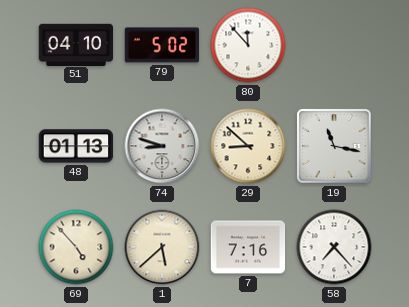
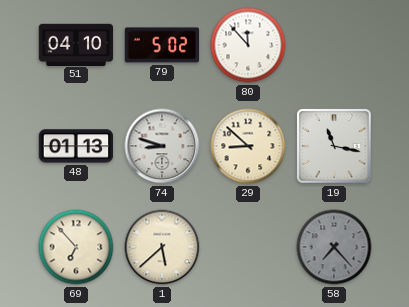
69: 4:53 -> 6:53 (76, 247)
7: 7:16 -> none (248, 247)
58 dial: white -> grey (334, 247)
